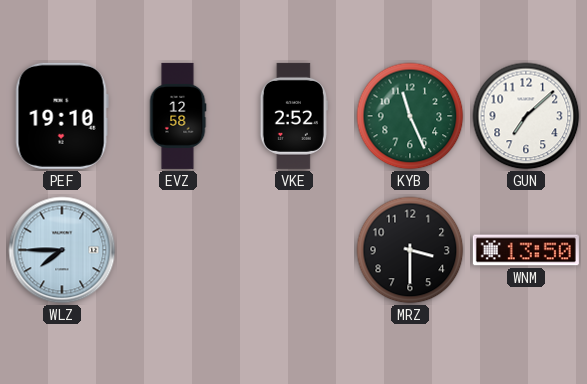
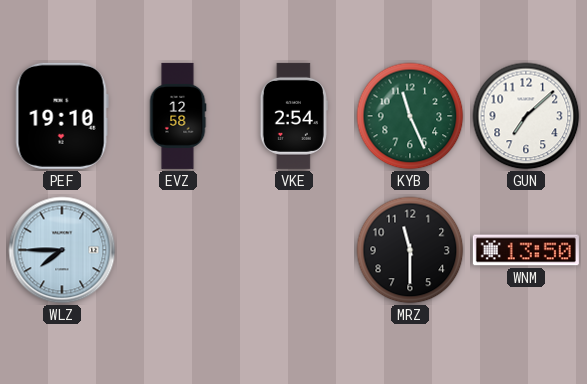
VKE: 2:52 -> 2:54 (294, 116)
MRZ: 3:30 -> 11:30 (410, 250)
